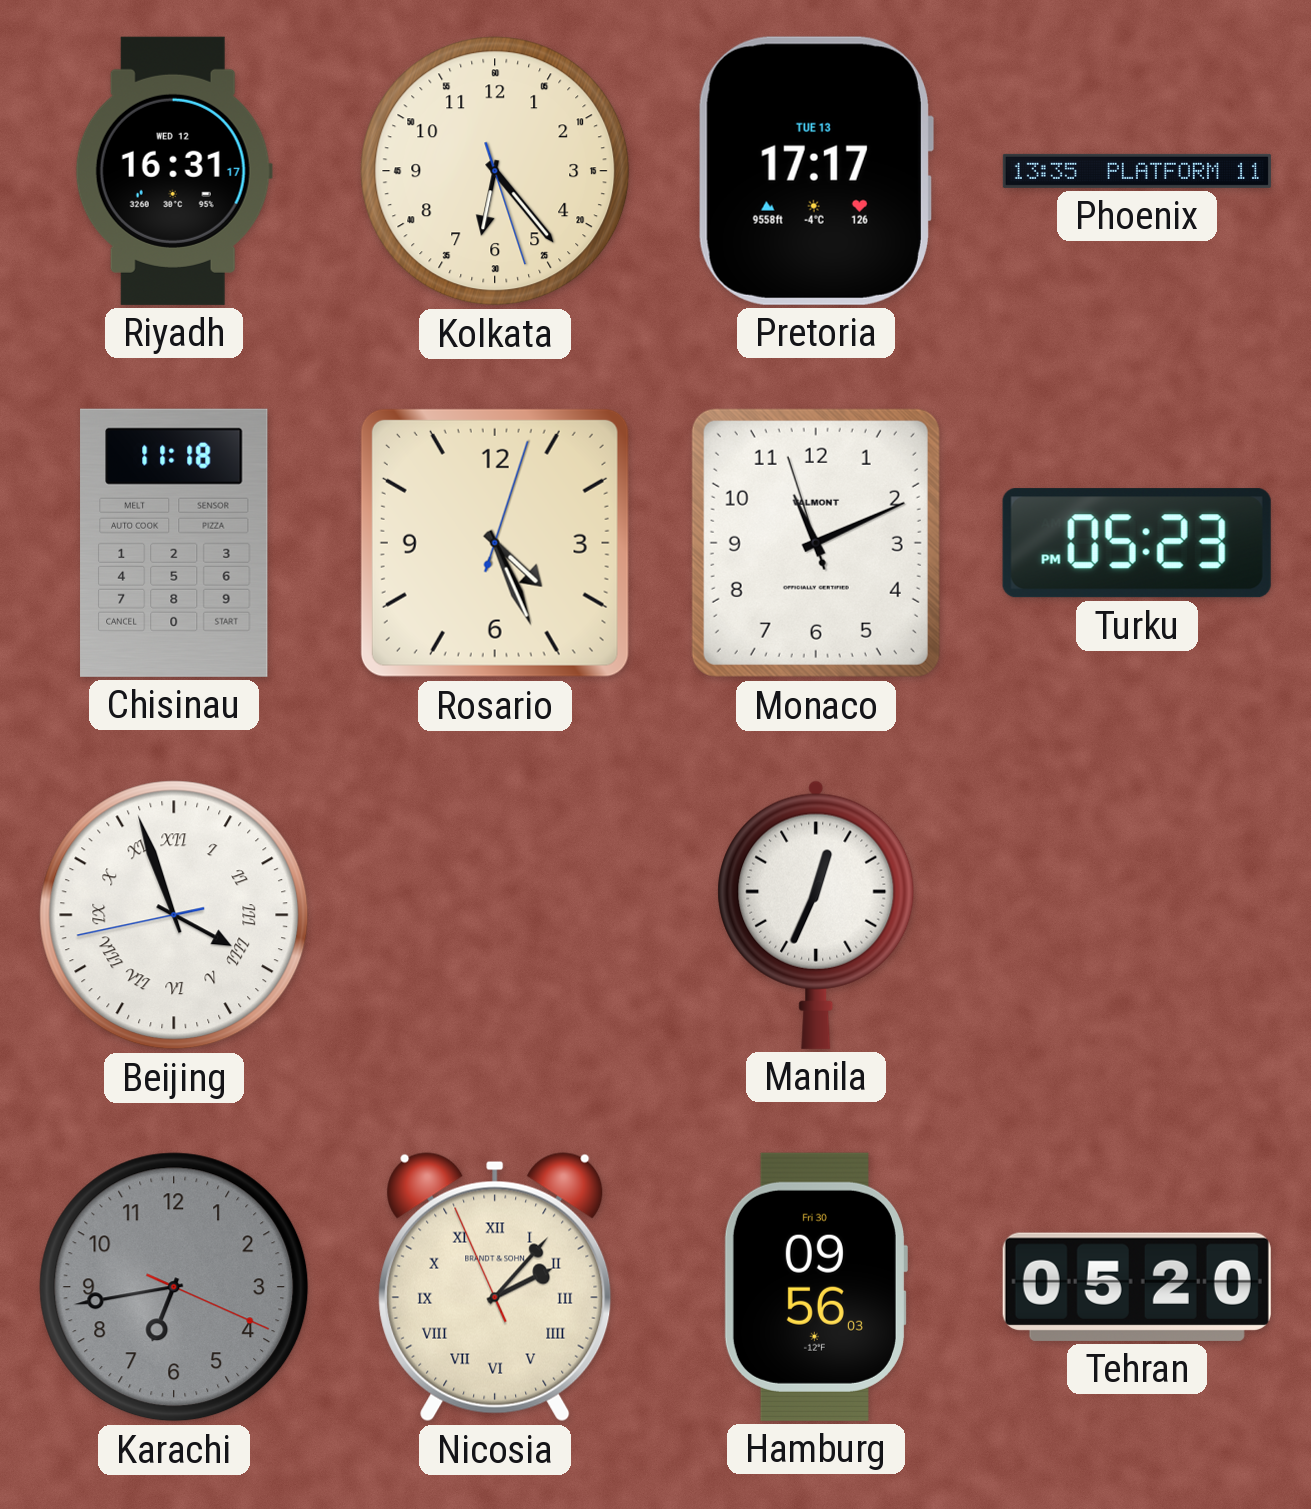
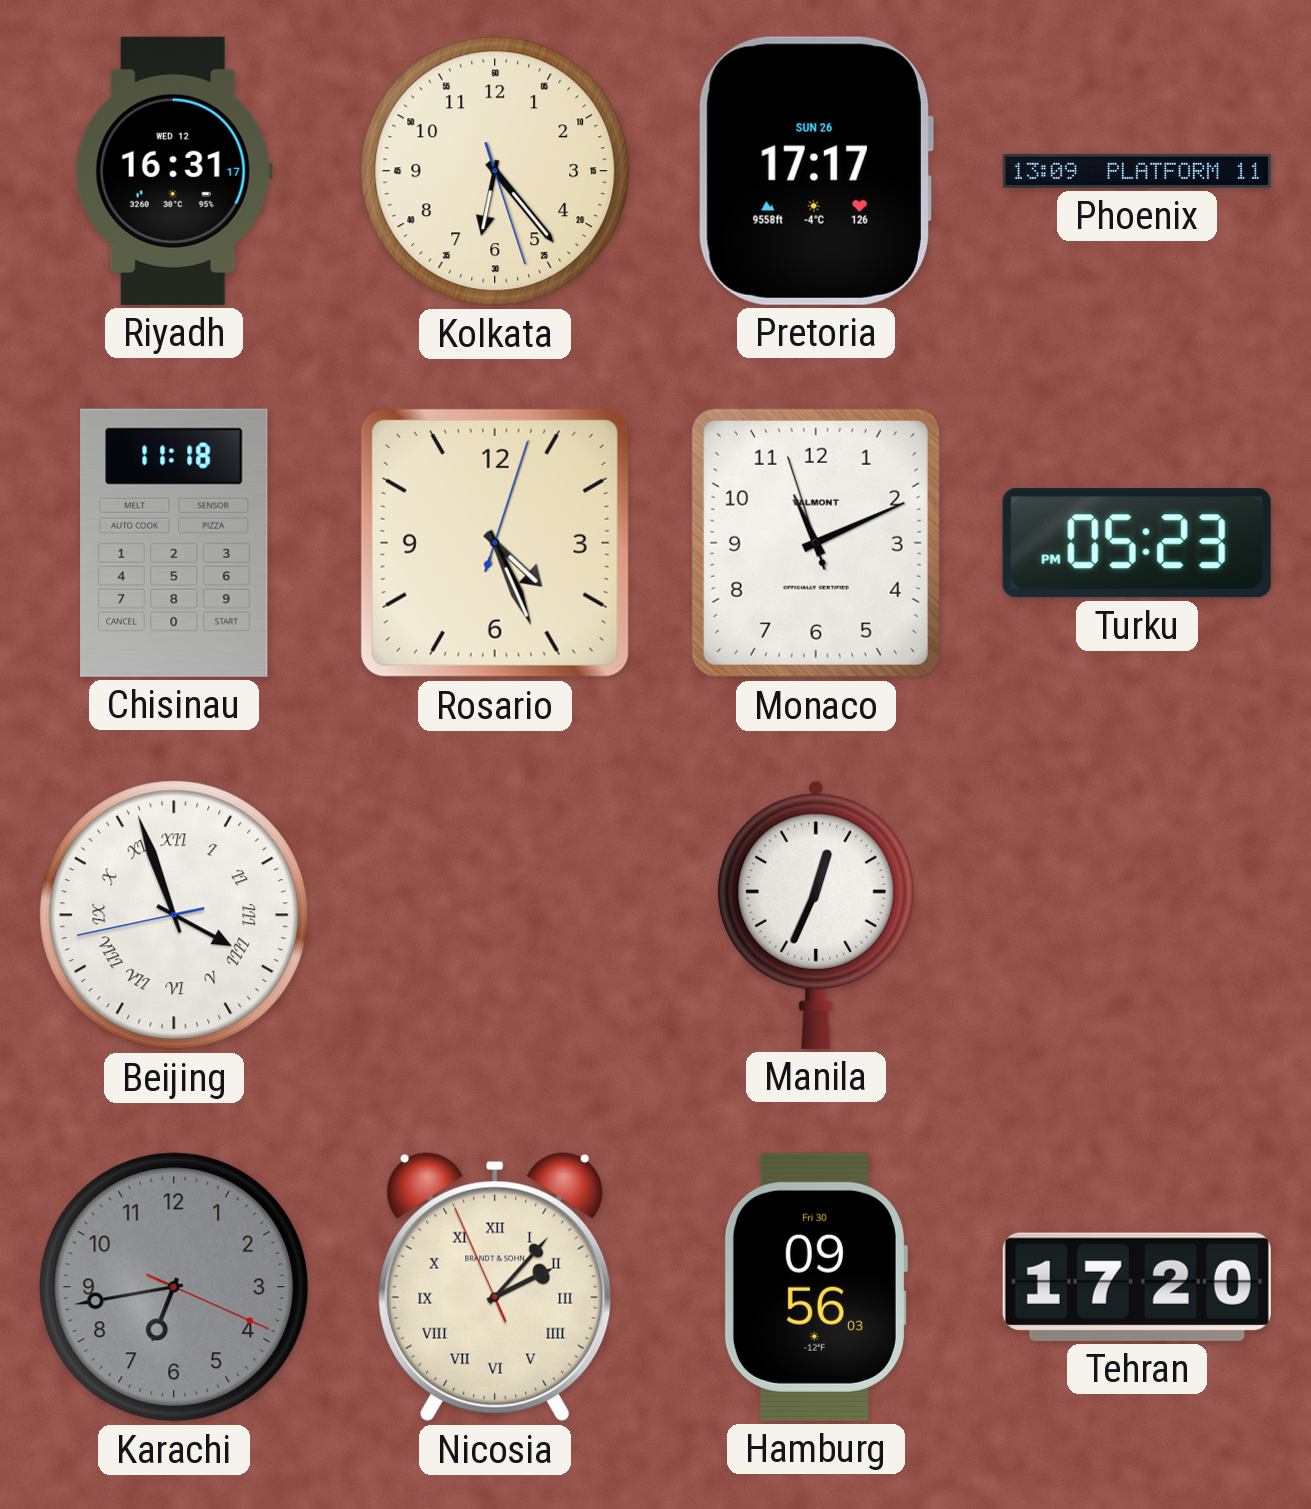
Pretoria date: TUE 13 -> SUN 26 (815, 171)
Phoenix: 13:35 -> 13:09 (1137, 171)
Tehran: 05:20 -> 17:20 (1137, 1287)
